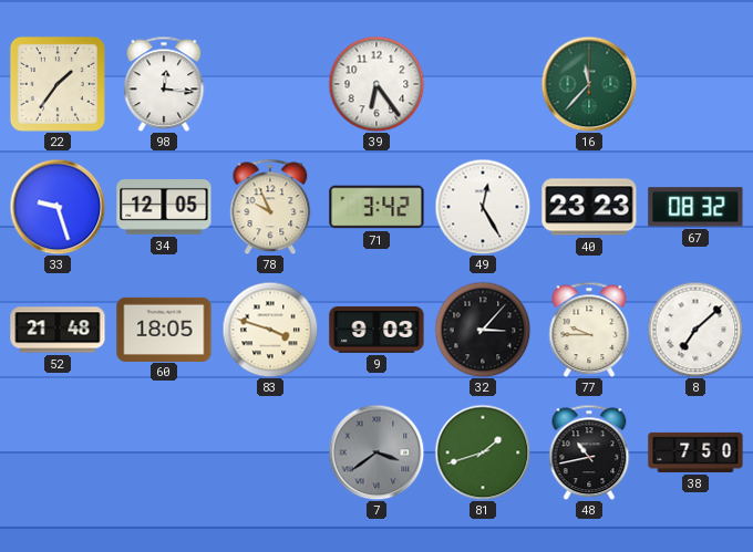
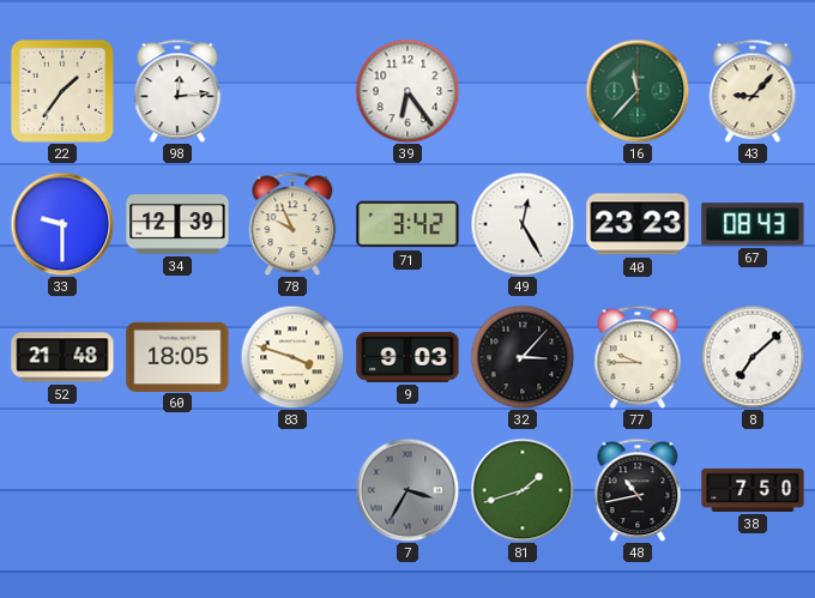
98: 12:16 -> 12:14 (177, 91)
43: none -> 9:07 (753, 91)
33: 9:27 -> 9:30 (62, 224)
34: 12:05 -> 12:39 (177, 225)
67: 08:32 -> 08:43 (753, 224)
7: 3:39 -> 3:35 (407, 490)
